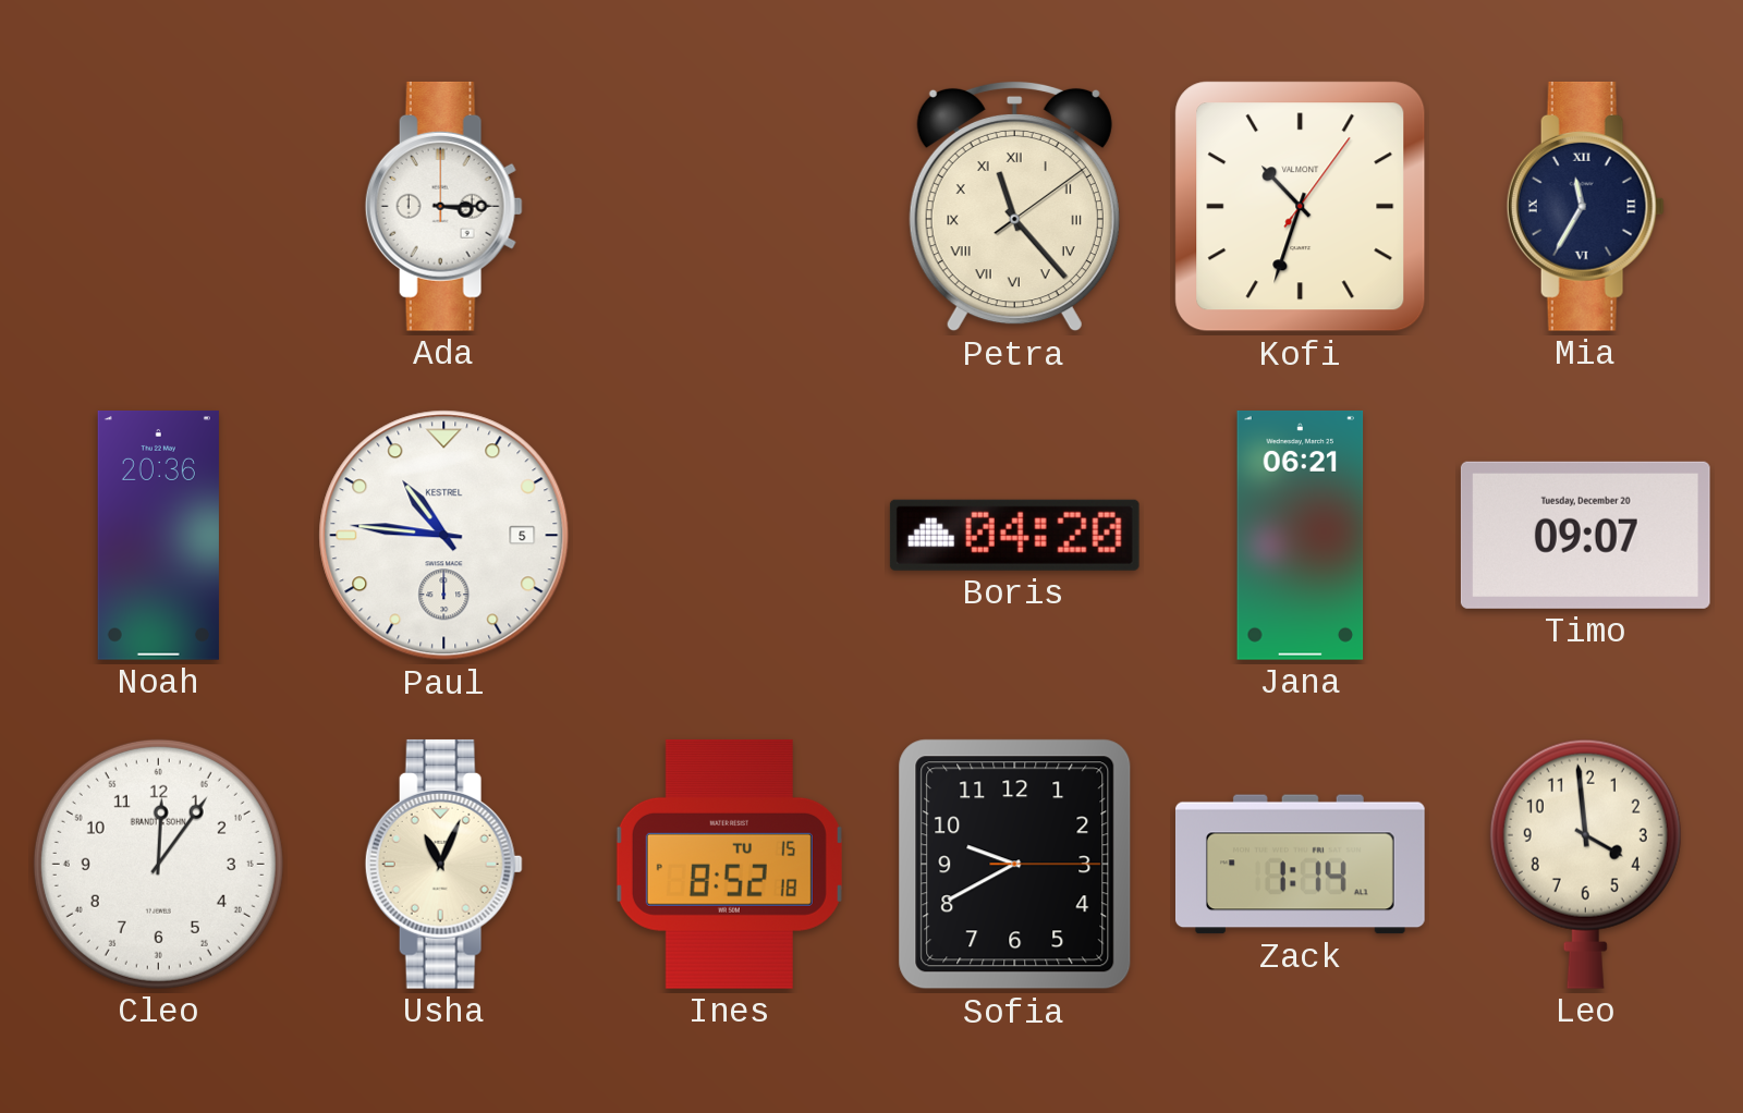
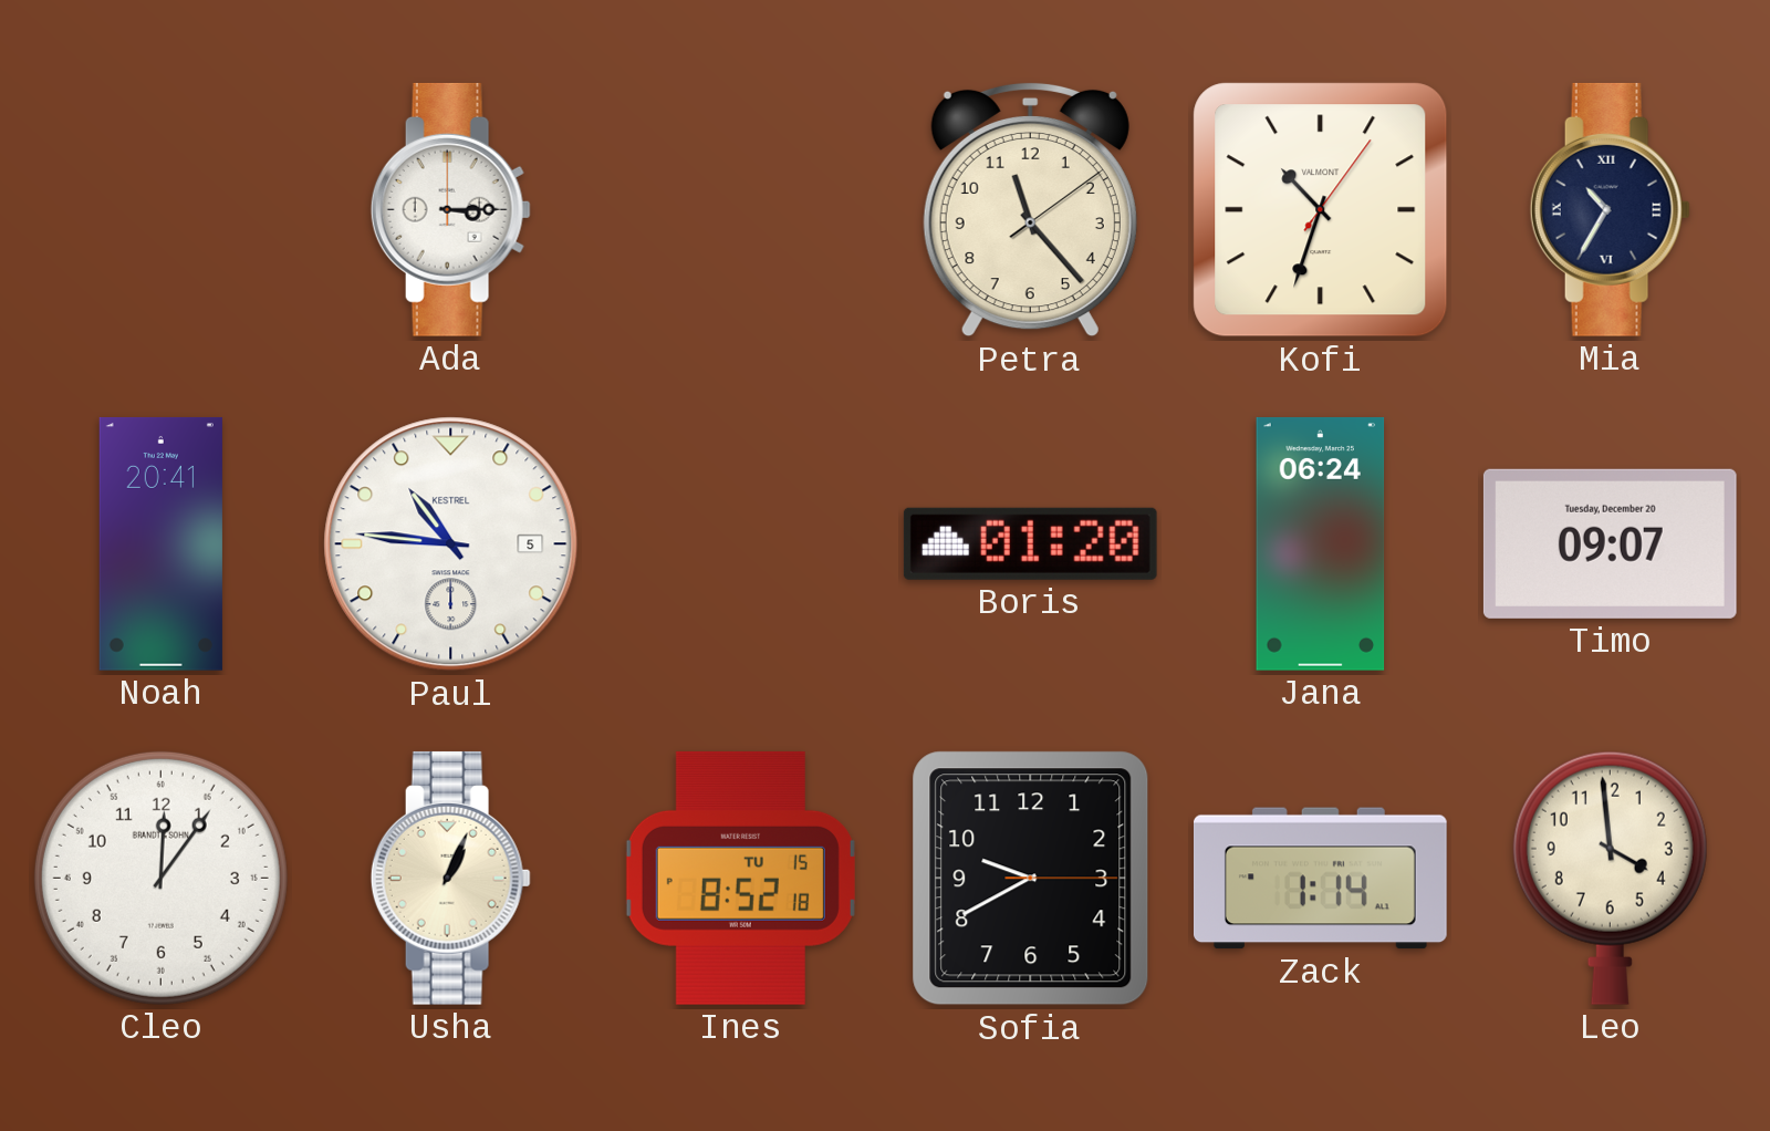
Petra numerals: Roman -> Arabic (1030, 209)
Mia: 11:35 -> 10:35 (1610, 209)
Noah: 20:36 -> 20:41 (160, 543)
Boris: 04:20 -> 01:20 (1030, 543)
Jana: 06:21 -> 06:24 (1321, 543)
Usha: 11:04 -> 1:04 (450, 878)
